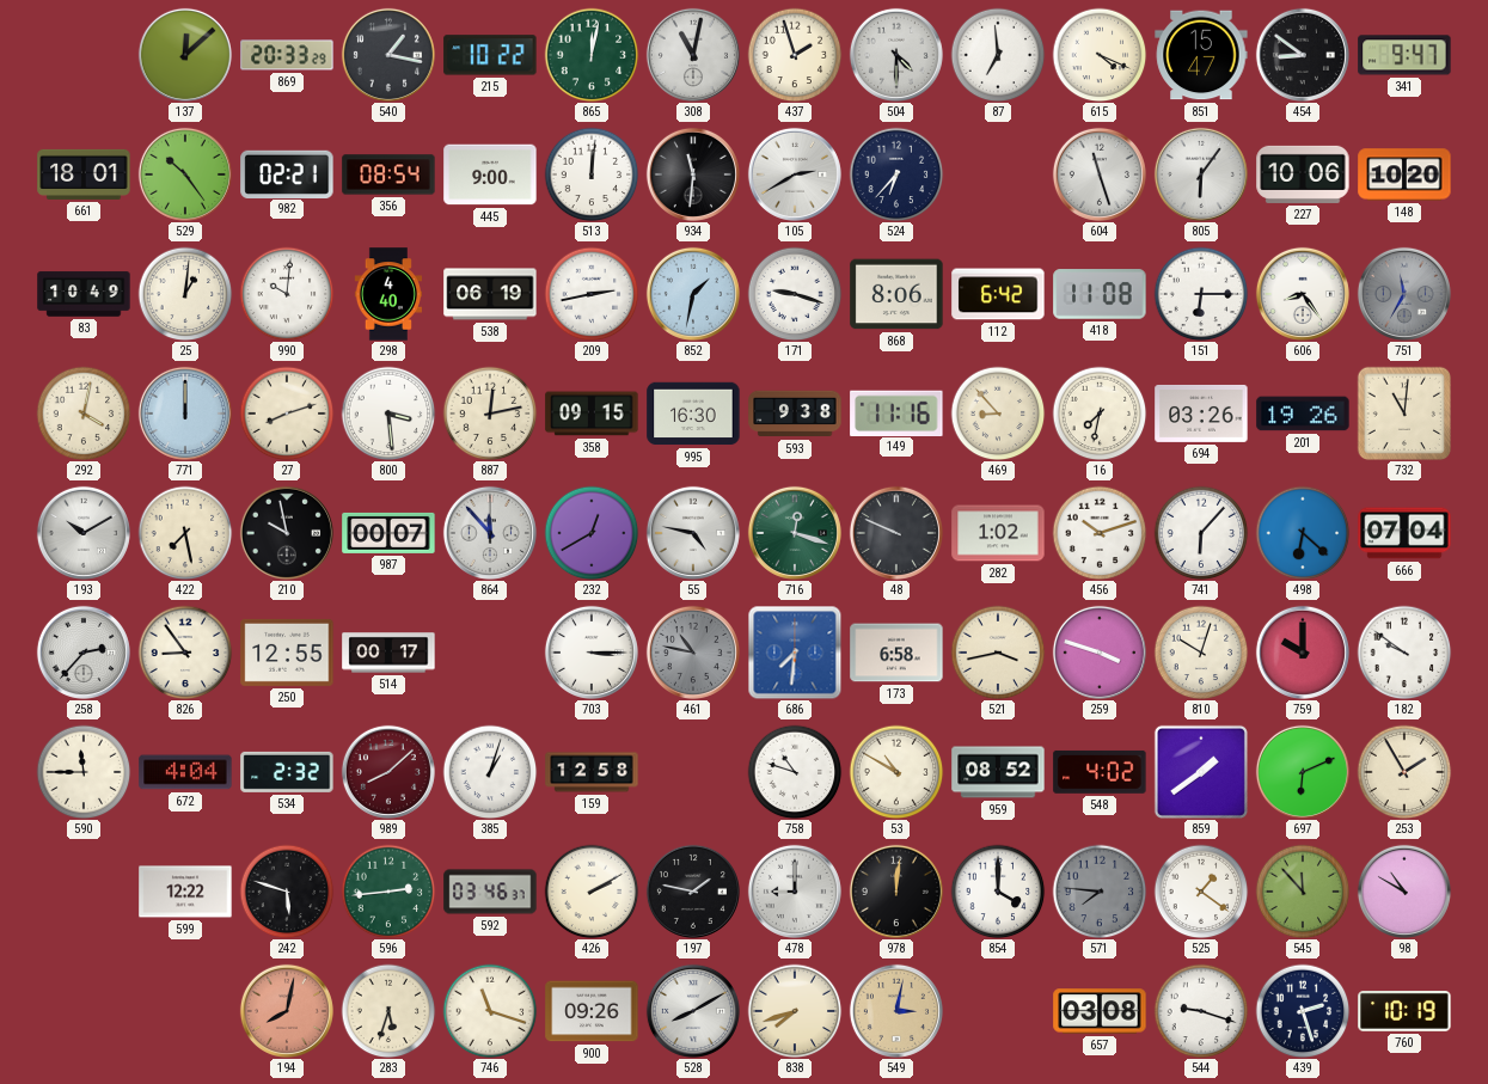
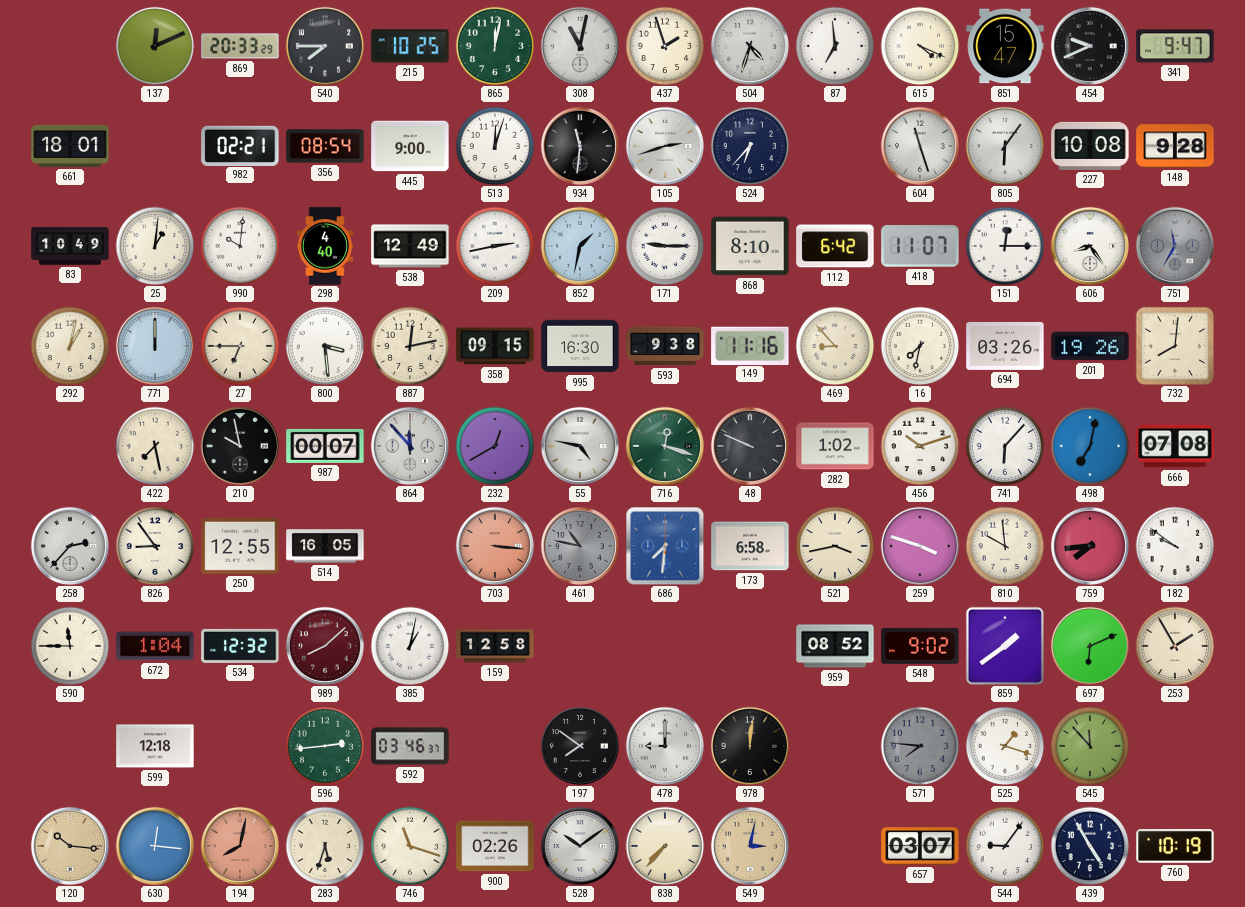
137: 12:08 -> 12:11 (155, 46)
540: 1:17 -> 7:45 (325, 46)
215: 10:22 -> 10:25 (410, 46)
504: 4:30 -> 4:33 (750, 46)
454: 8:51 -> 9:41 (1090, 46)
529: 10:24 -> none (185, 174)
513: 12:01 -> 12:03 (495, 146)
105: 2:40 -> 2:42 (665, 146)
227: 10:06 -> 10:08 (1090, 146)
148: 10:20 -> 9:28 (1175, 146)
538: 06:19 -> 12:49 (410, 246)
171: 9:18 -> 9:15 (665, 246)
868: 8:06 -> 8:10 (750, 246)
418: 11:08 -> 11:07 (920, 246)
151: 6:15 -> 12:15 (1005, 246)
292: 4:02 -> 1:02 (70, 346)
27: 8:12 -> 6:45 (240, 346)
732: 11:01 -> 8:01 (1174, 345)
193: 10:10 -> none (84, 533)
498: 6:22 -> 7:02 (1090, 446)
666: 07:04 -> 07:08 (1175, 446)
514: 00:17 -> 16:05 (325, 546)
703: 3:15 -> 3:16 (495, 546)
703 dial: white -> salmon (495, 546)
810: 10:03 -> 9:59 (1005, 546)
759: 10:00 -> 7:44 (1090, 546)
672: 4:04 -> 1:04 (155, 646)
534: 2:32 -> 12:32 (240, 646)
385: 1:03 -> 1:02 (410, 646)
758: 10:48 -> none (795, 772)
53: 10:50 -> none (896, 772)
548: 4:02 -> 9:02 (920, 646)
599: 12:22 -> 12:18 (155, 746)
242: 5:48 -> none (287, 892)
426: 2:10 -> none (592, 892)
197: 1:47 -> 7:51 (580, 746)
854: 4:00 -> none (998, 892)
525: 1:21 -> 1:18 (1005, 746)
98: 10:50 -> none (1404, 892)
120: none -> 10:16 (70, 846)
630: none -> 12:16 (155, 846)
900: 09:26 -> 02:26 (495, 846)
528: 8:10 -> 10:09 (580, 846)
838: 7:42 -> 7:37 (665, 846)
657: 03:08 -> 03:07 (920, 846)
544: 9:18 -> 9:06 (1005, 846)
439: 2:27 -> 4:55 (1090, 846)
